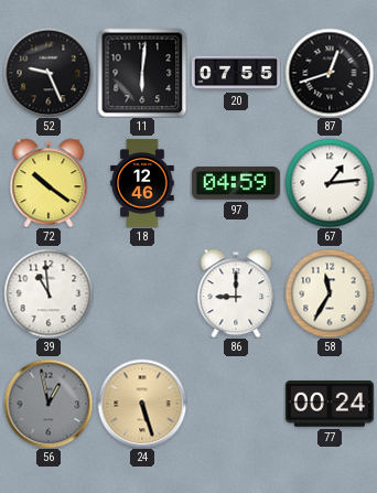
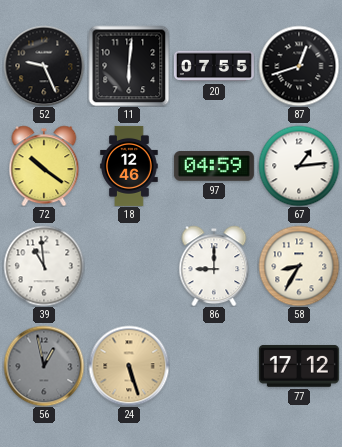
58: 11:35 -> 8:35 (299, 266)
77: 00:24 -> 17:12 (299, 366)
